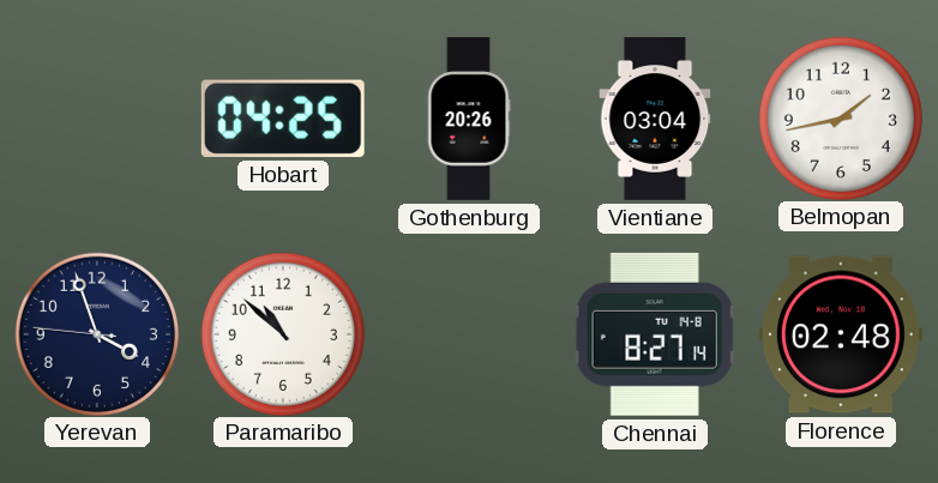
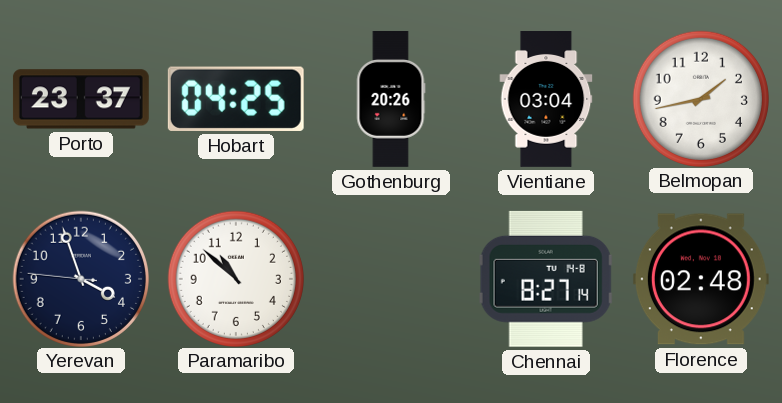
Porto: none -> 23:37 (81, 99)
